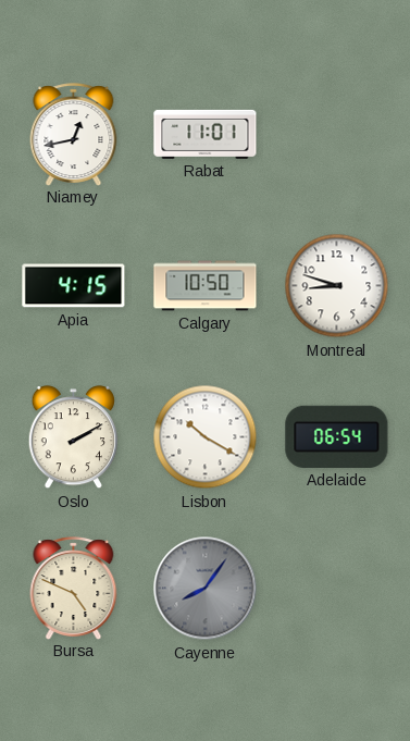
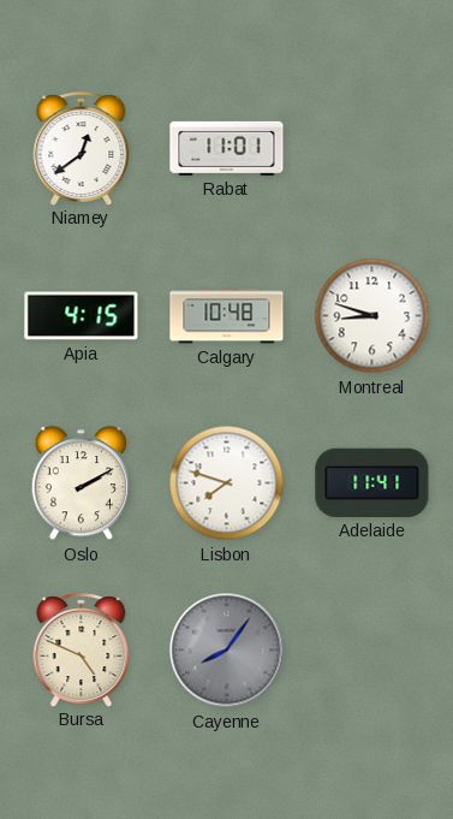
Niamey: 12:43 -> 12:39 (82, 148)
Calgary: 10:50 -> 10:48 (227, 316)
Lisbon: 10:20 -> 7:48 (227, 483)
Adelaide: 06:54 -> 11:41 (372, 482)
